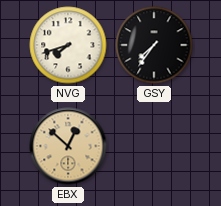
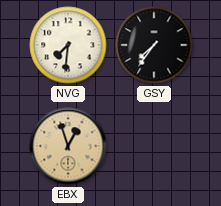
NVG: 7:42 -> 7:31 (68, 45)
EBX: 12:52 -> 12:57 (68, 146)
